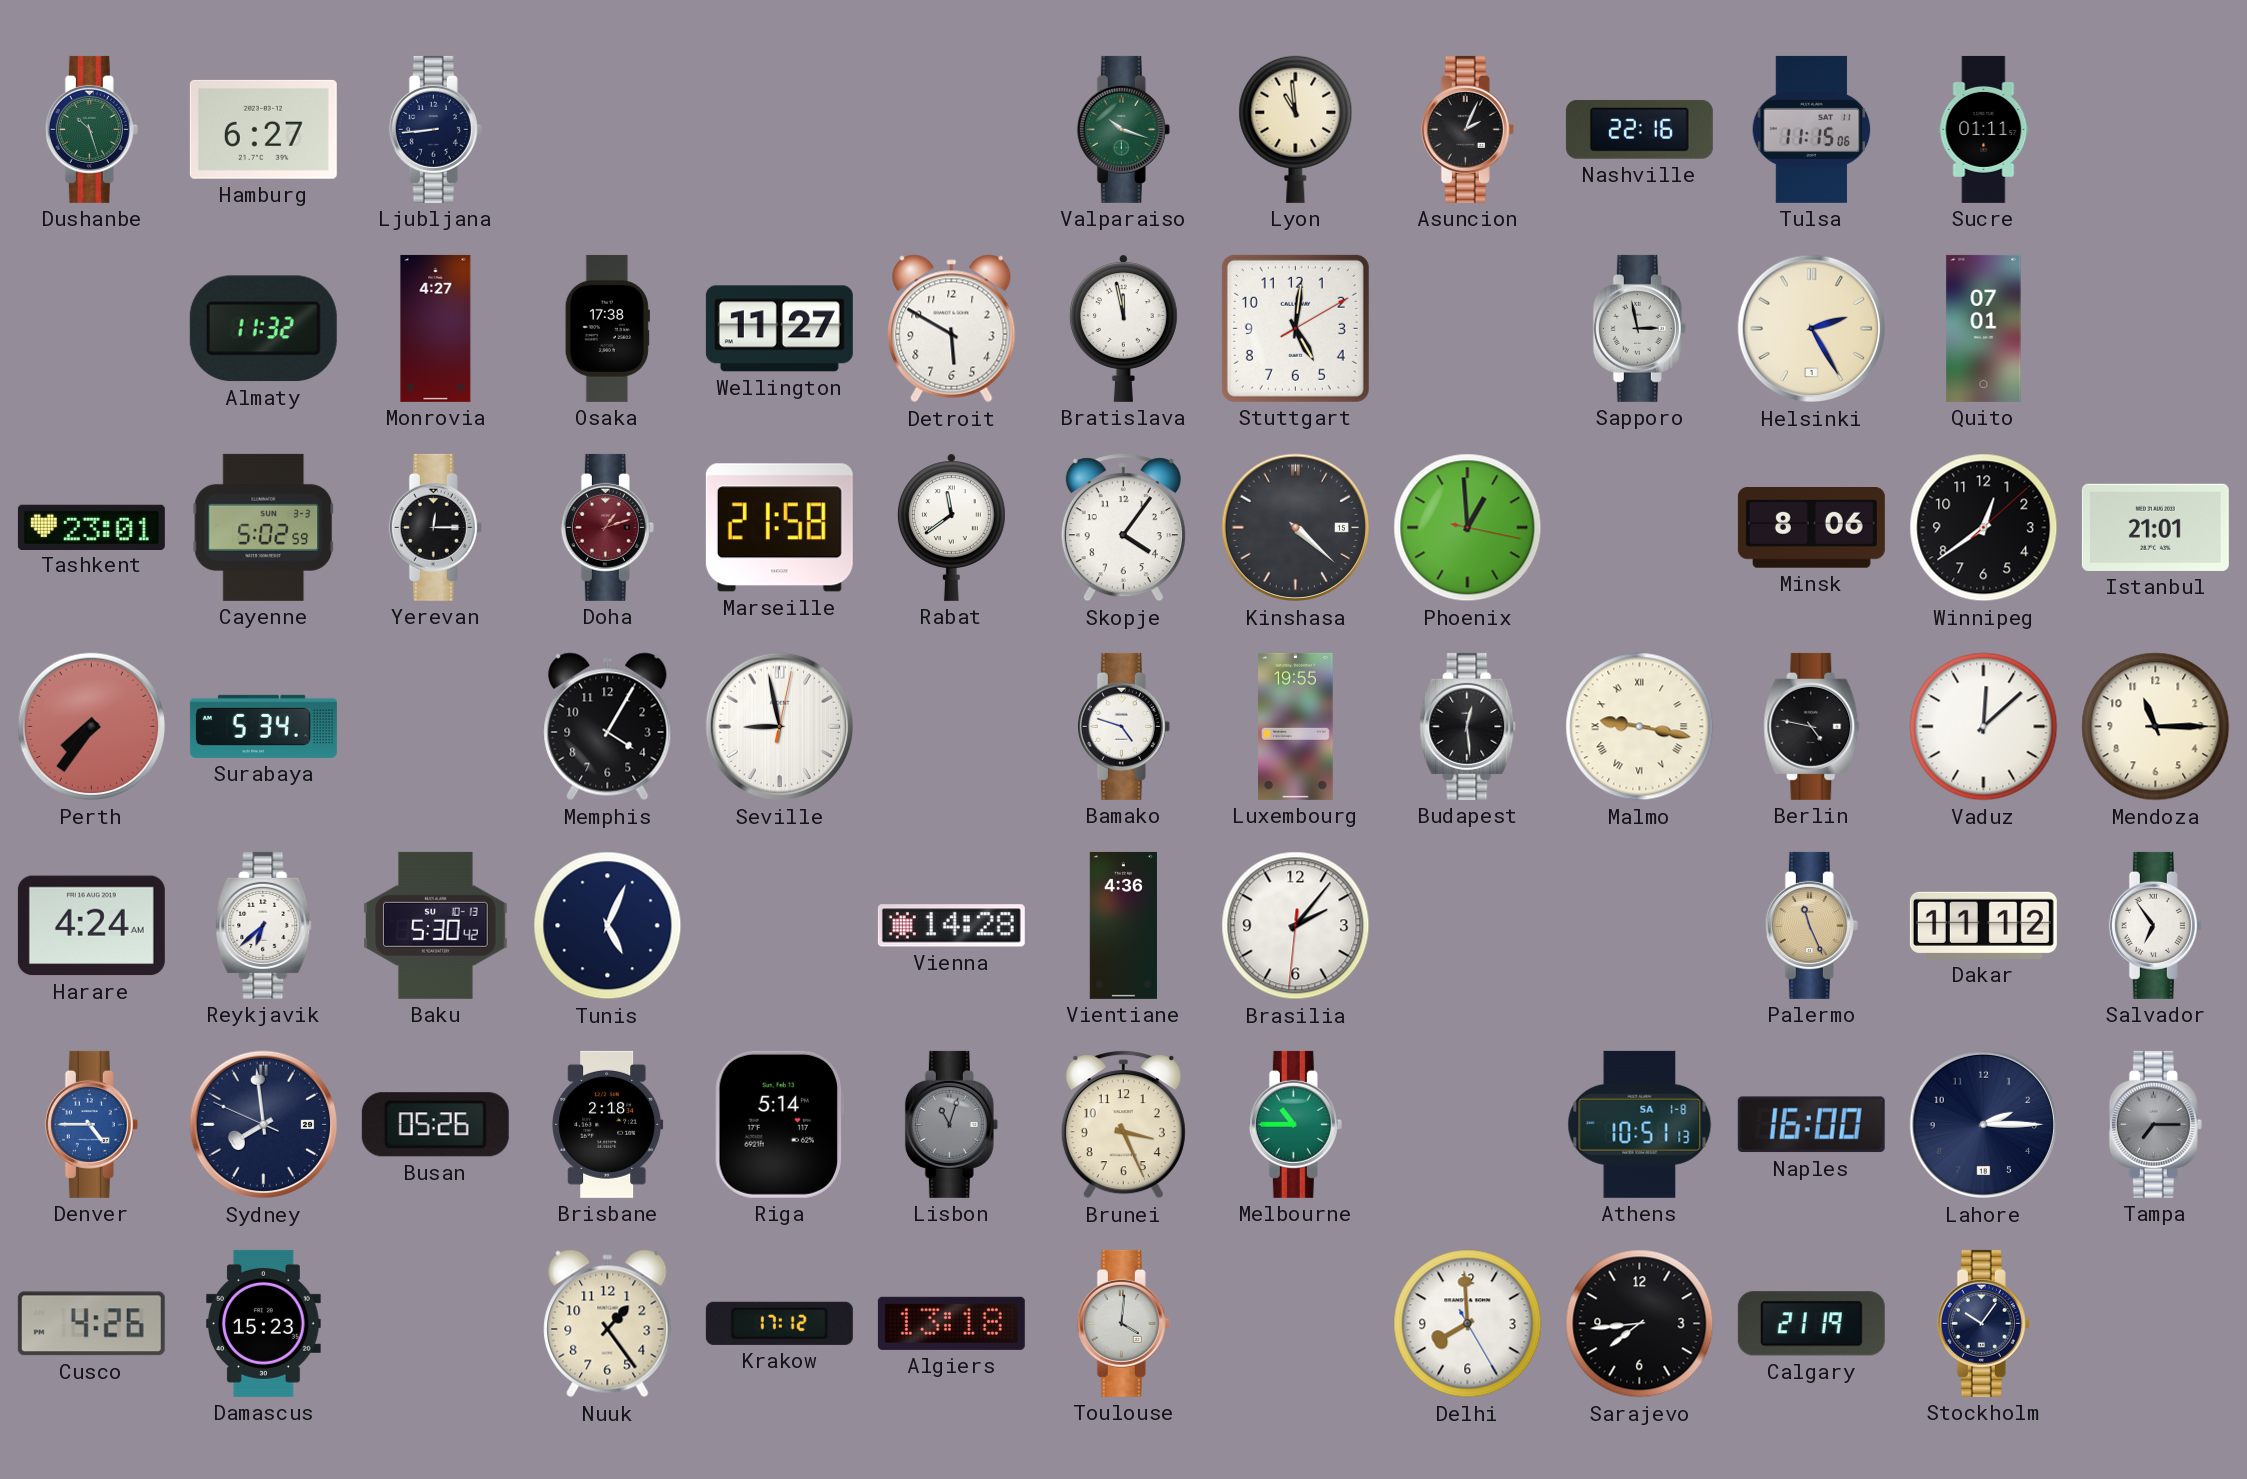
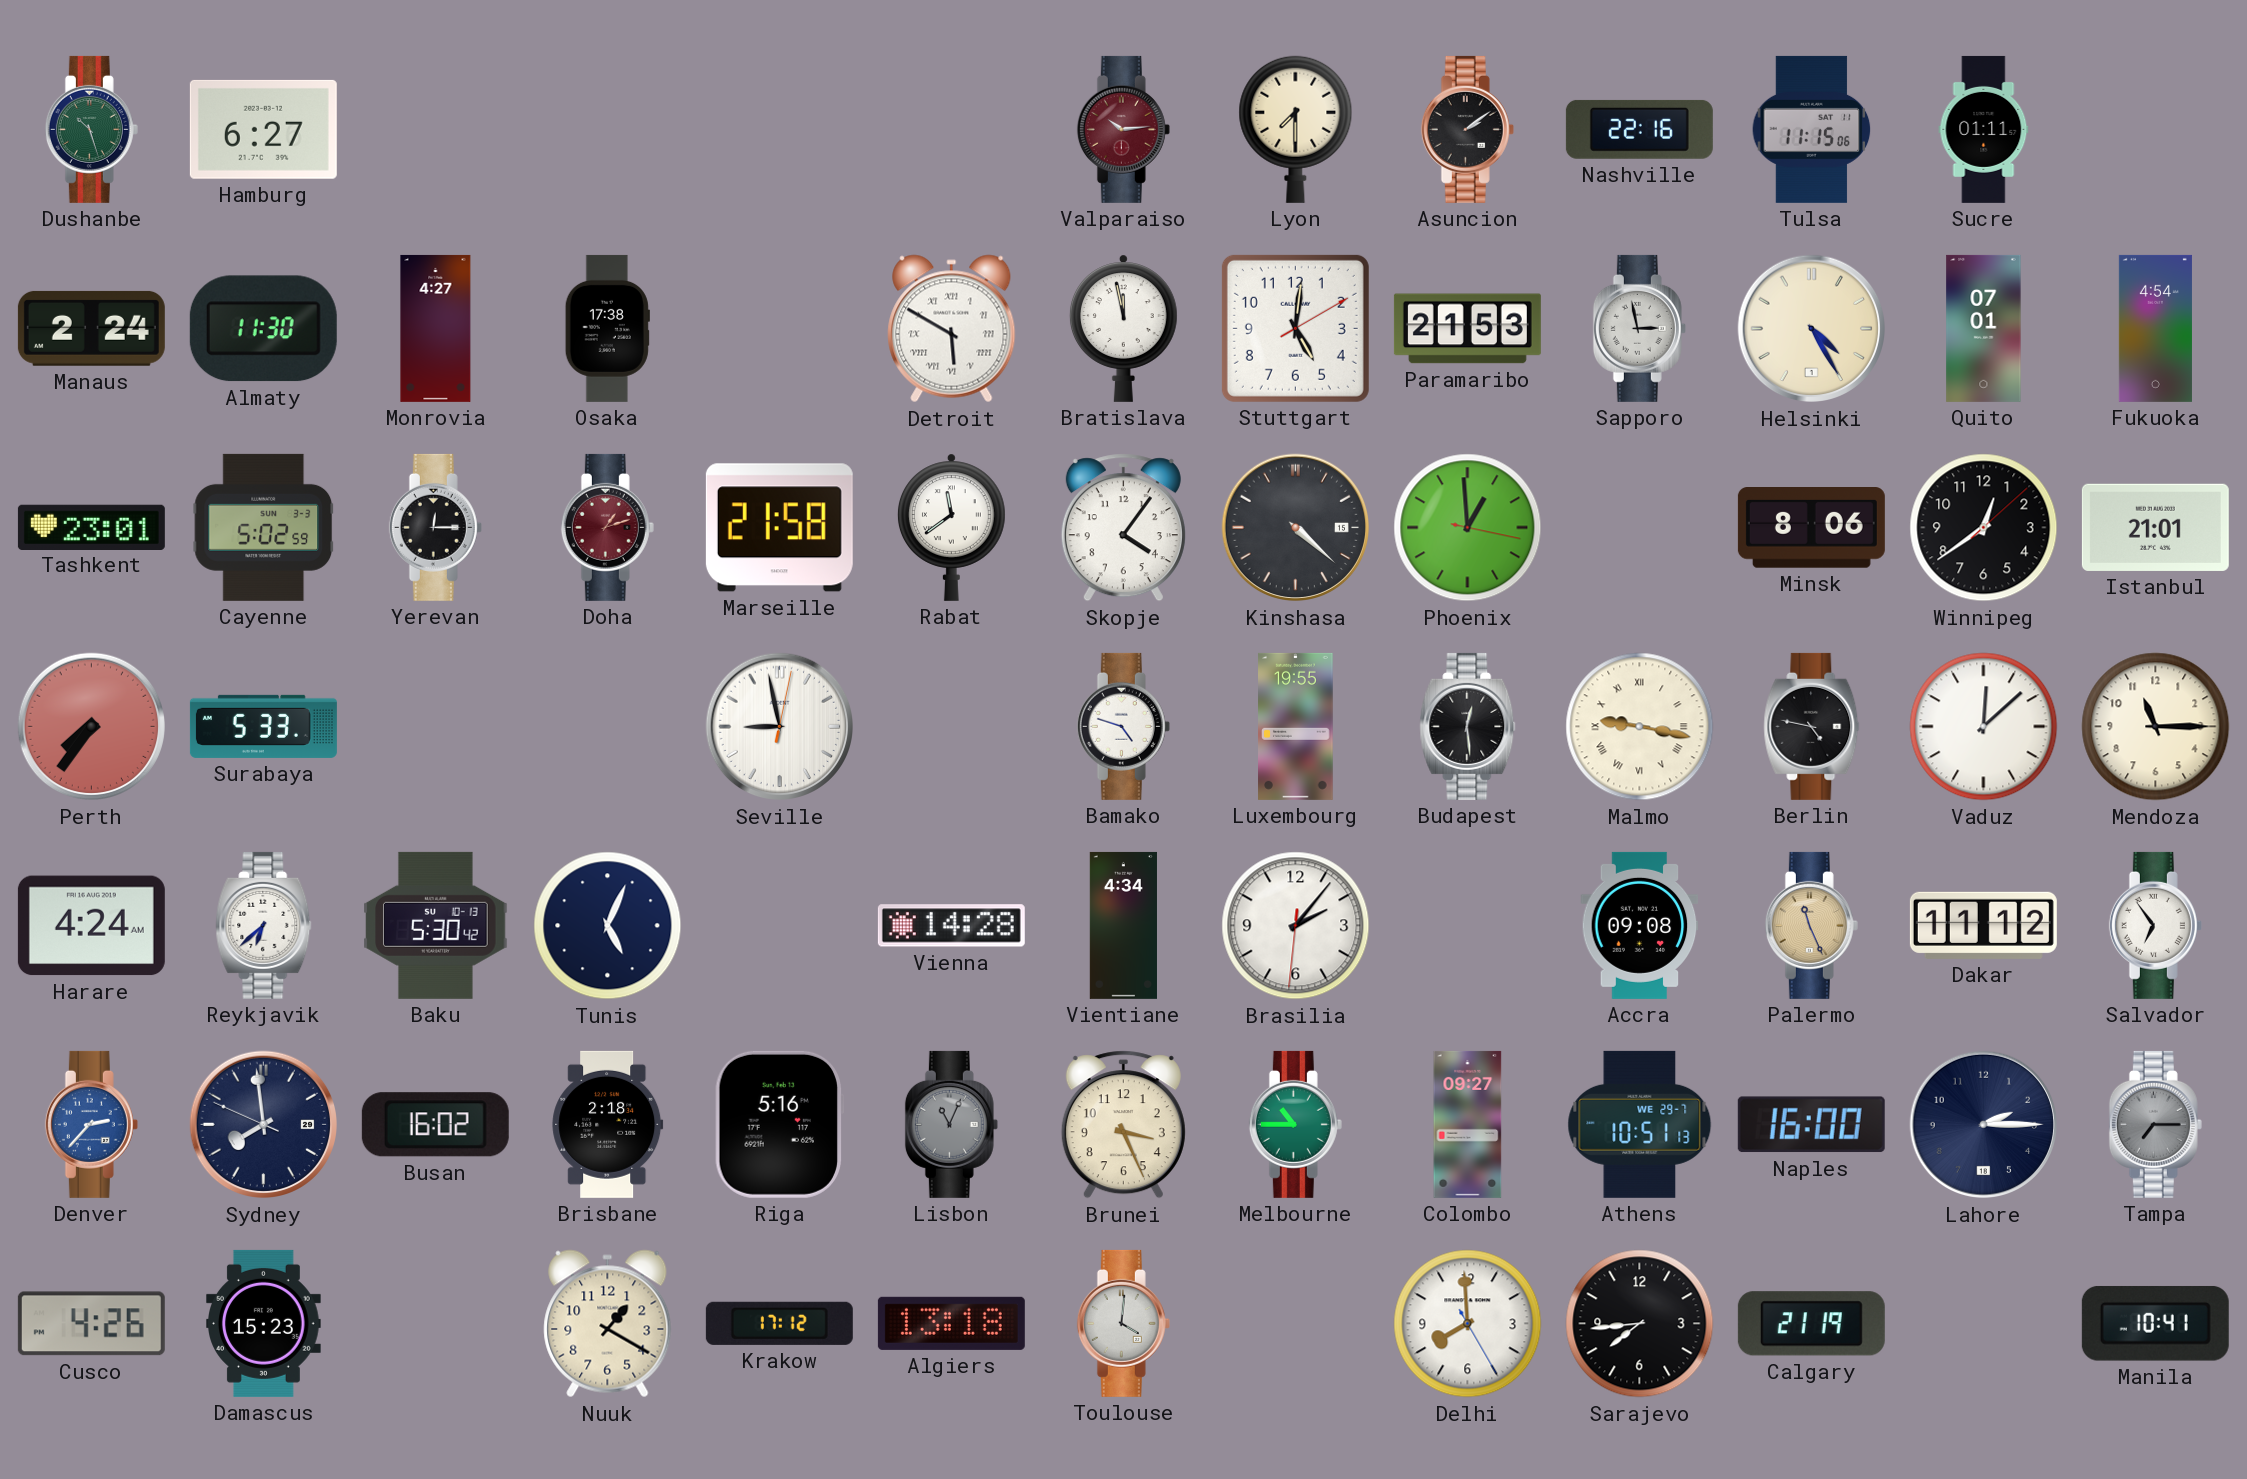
Ljubljana: 8:44 -> none (435, 129)
Valparaiso: 10:18 -> 10:14 (1123, 129)
Valparaiso dial: green -> burgundy (1123, 129)
Lyon: 10:59 -> 7:30 (1296, 129)
Asuncion: 2:04 -> 2:09 (1467, 129)
Manaus: none -> 2:24 (91, 328)
Almaty: 11:32 -> 11:30 (263, 329)
Wellington: 11:27 -> none (779, 329)
Detroit numerals: Arabic -> Roman (952, 329)
Paramaribo: none -> 21:53 (1467, 329)
Helsinki: 2:25 -> 4:25 (1812, 329)
Fukuoka: none -> 4:54 (2155, 328)
Surabaya: 5:34 -> 5:33 (263, 726)
Memphis: 4:05 -> none (608, 727)
Vientiane: 4:36 -> 4:34 (1123, 925)
Accra: none -> 09:08 (1640, 925)
Denver: 4:45 -> 2:37 (91, 1124)
Busan: 05:26 -> 16:02 (435, 1125)
Riga: 5:14 -> 5:16 (779, 1124)
Lisbon: 11:03 -> 11:04 (951, 1124)
Colombo: none -> 09:27 (1468, 1124)
Athens date: SA 1-8 -> WE 29-7 (1640, 1124)
Nuuk: 1:24 -> 1:20 (608, 1324)
Stockholm: 10:06 -> none (1983, 1323)
Manila: none -> 10:41 (2155, 1323)
